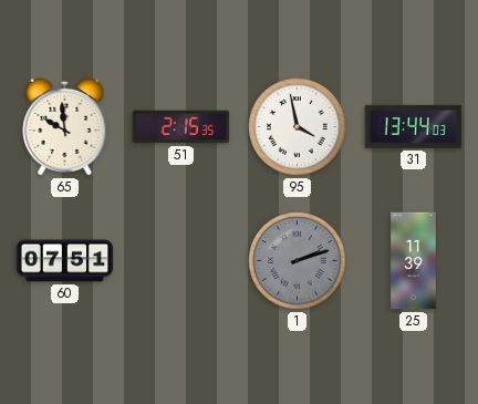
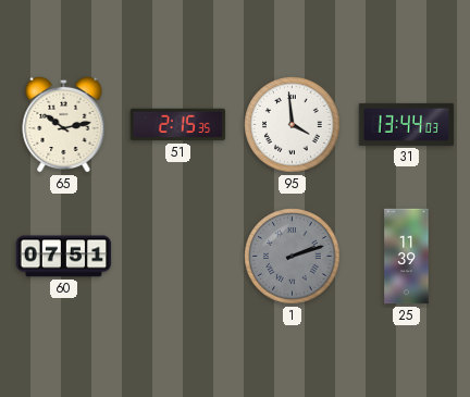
65: 9:59 -> 10:13 (64, 124)
95: 3:58 -> 3:59 (293, 125)
